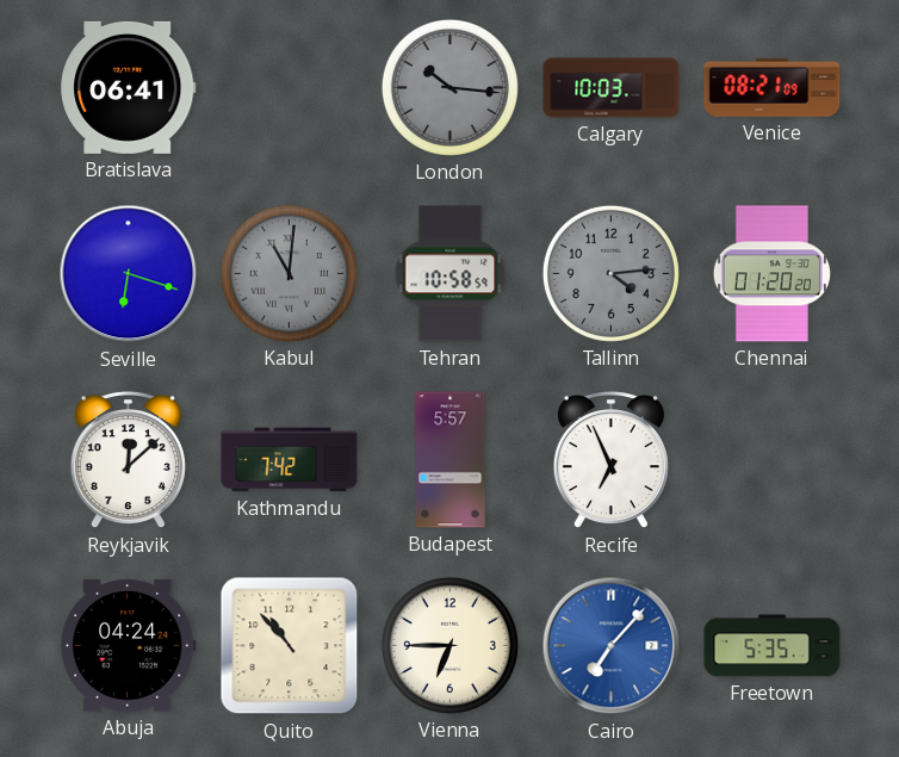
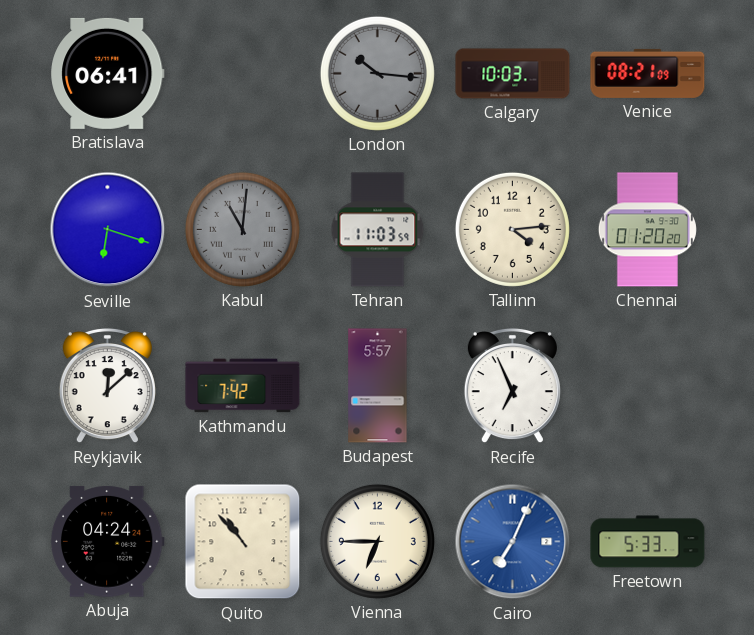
Tehran: 10:58 -> 11:03 (378, 230)
Tallinn dial: grey -> cream (512, 229)
Cairo: 7:07 -> 7:04 (513, 542)
Freetown: 5:35 -> 5:33 (648, 542)
